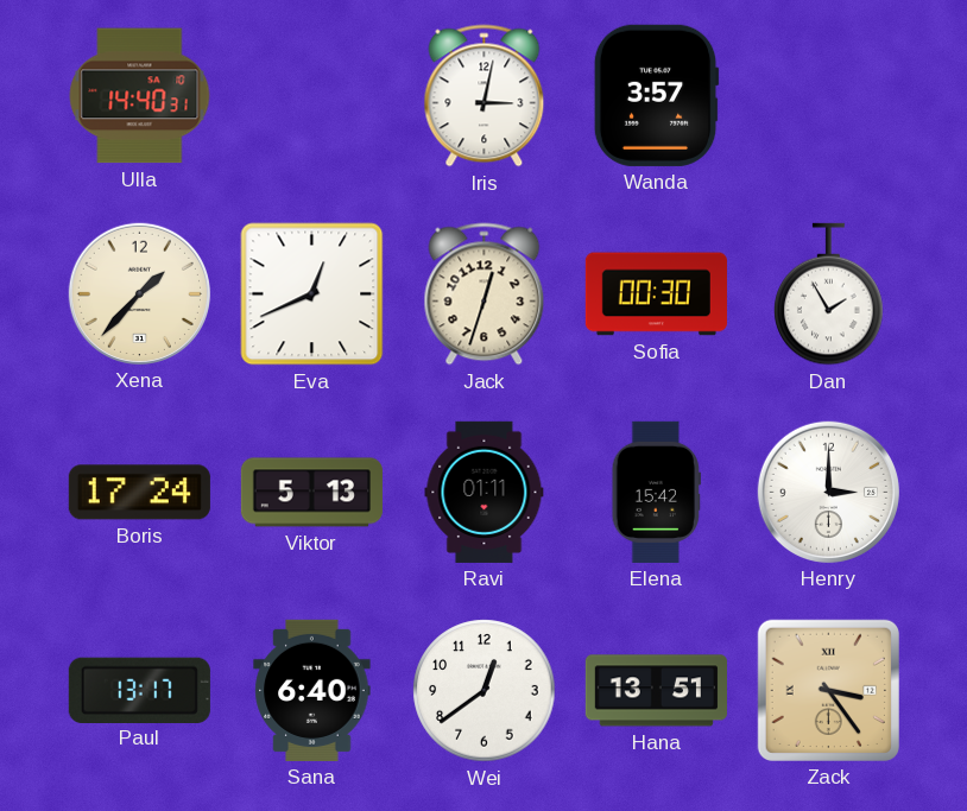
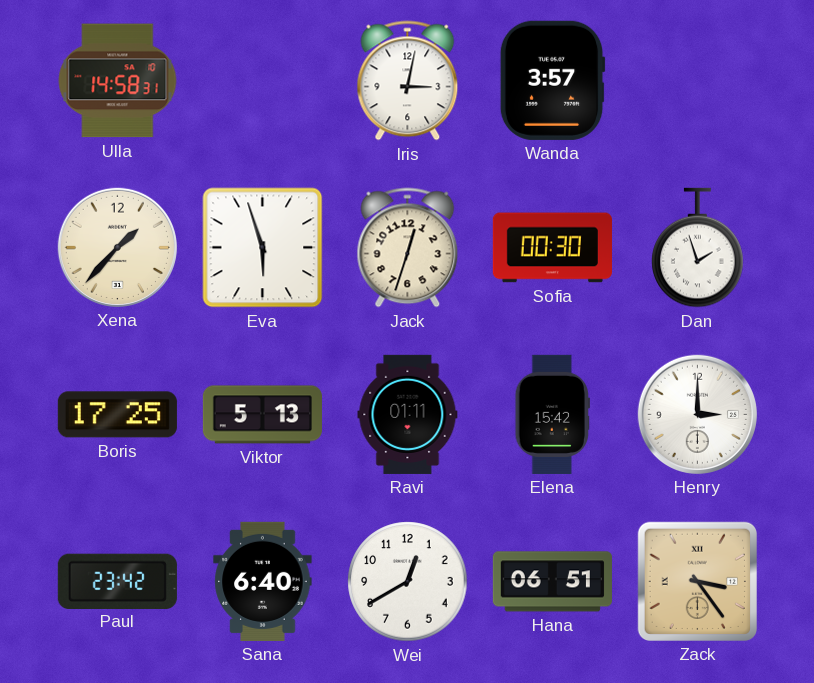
Ulla: 14:40 -> 14:58 (118, 81)
Eva: 12:41 -> 5:57 (263, 248)
Dan: 1:55 -> 1:57 (698, 248)
Boris: 17:24 -> 17:25 (117, 415)
Paul: 13:17 -> 23:42 (117, 581)
Wei: 12:39 -> 12:40 (408, 582)
Hana: 13:51 -> 06:51 (552, 582)
